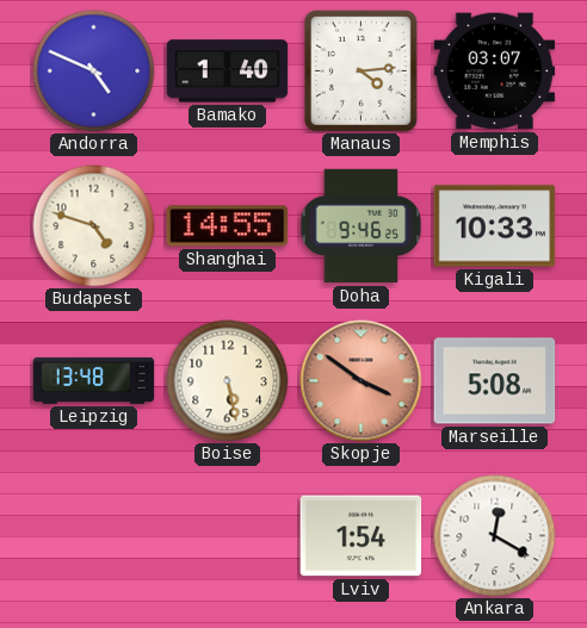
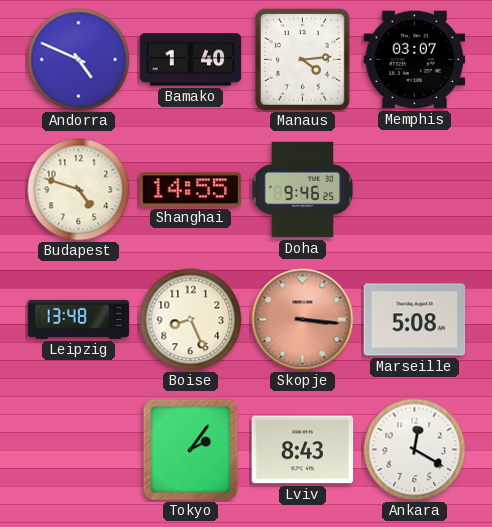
Kigali: 10:33 -> none (495, 226)
Boise: 5:28 -> 8:26 (191, 320)
Skopje: 3:51 -> 3:16 (303, 320)
Tokyo: none -> 2:06 (191, 450)
Lviv: 1:54 -> 8:43 (303, 450)
